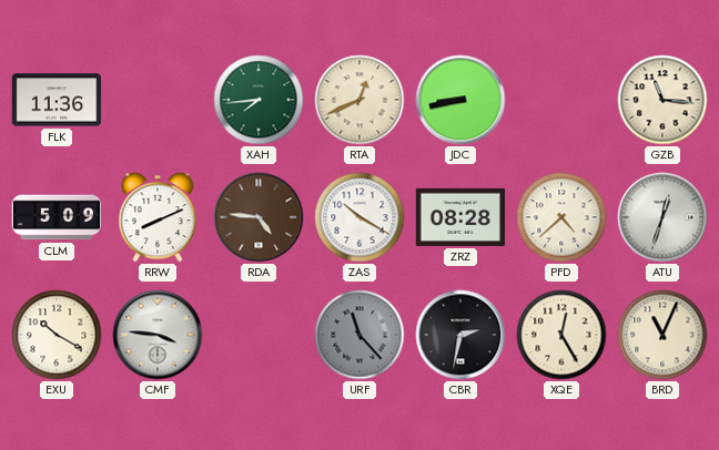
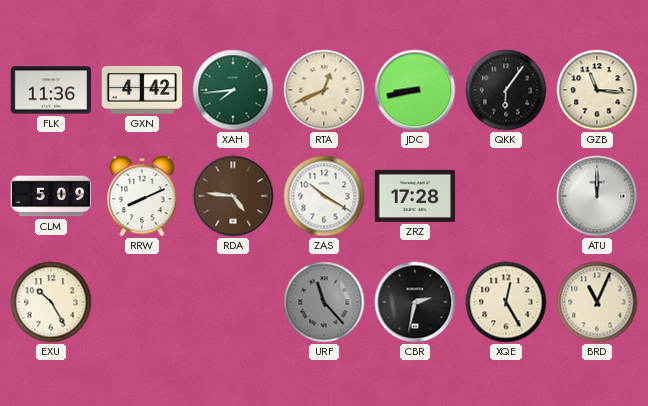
GXN: none -> 4:42 (142, 91)
QKK: none -> 6:06 (506, 90)
ZRZ: 08:28 -> 17:28 (415, 196)
PFD: 4:38 -> none (561, 217)
ATU: 12:33 -> 12:00 (597, 196)
EXU: 10:20 -> 10:25 (51, 302)
CMF: 3:46 -> none (158, 335)
